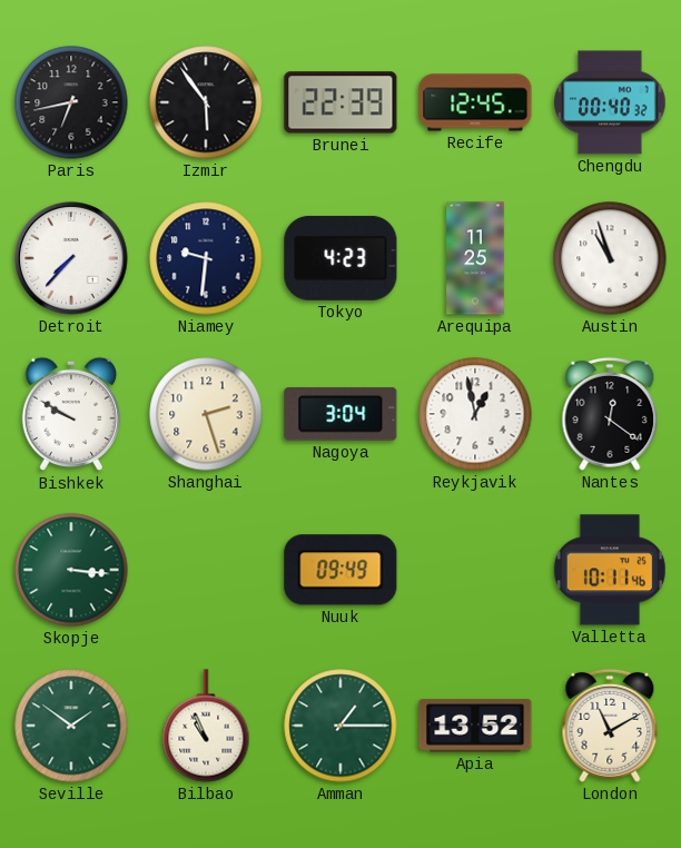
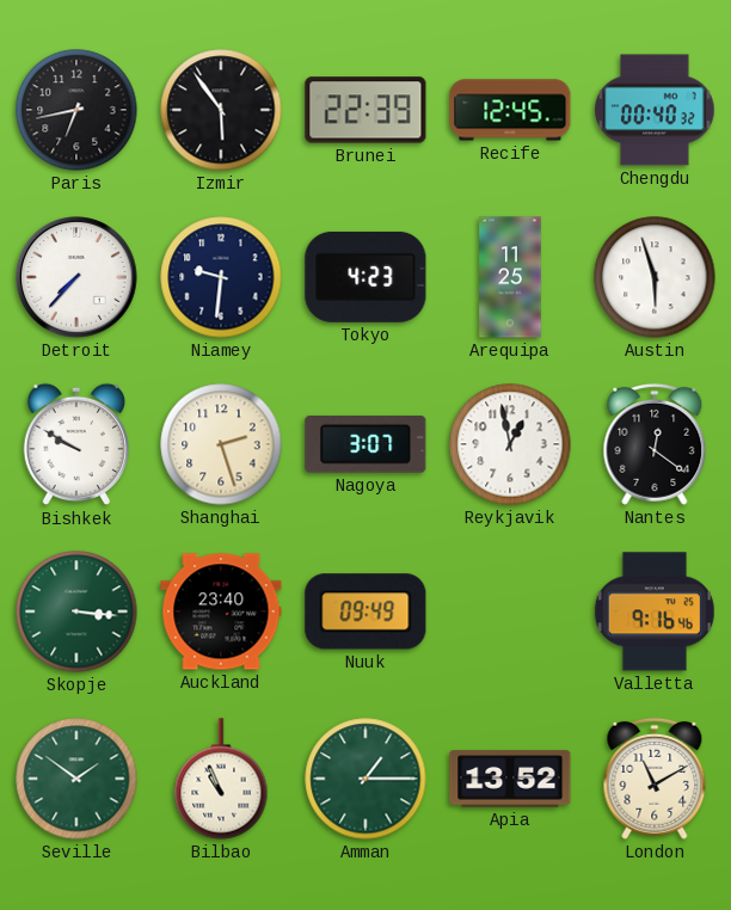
Austin: 10:57 -> 5:57 (655, 277)
Nagoya: 3:04 -> 3:07 (365, 444)
Auckland: none -> 23:40 (221, 611)
Valletta: 10:11 -> 9:16 (655, 611)
